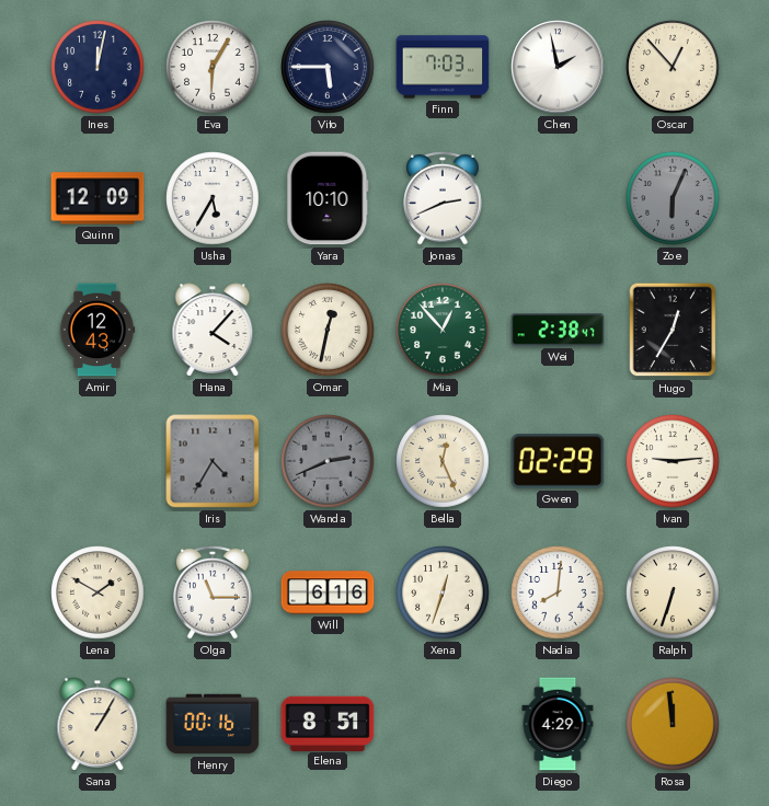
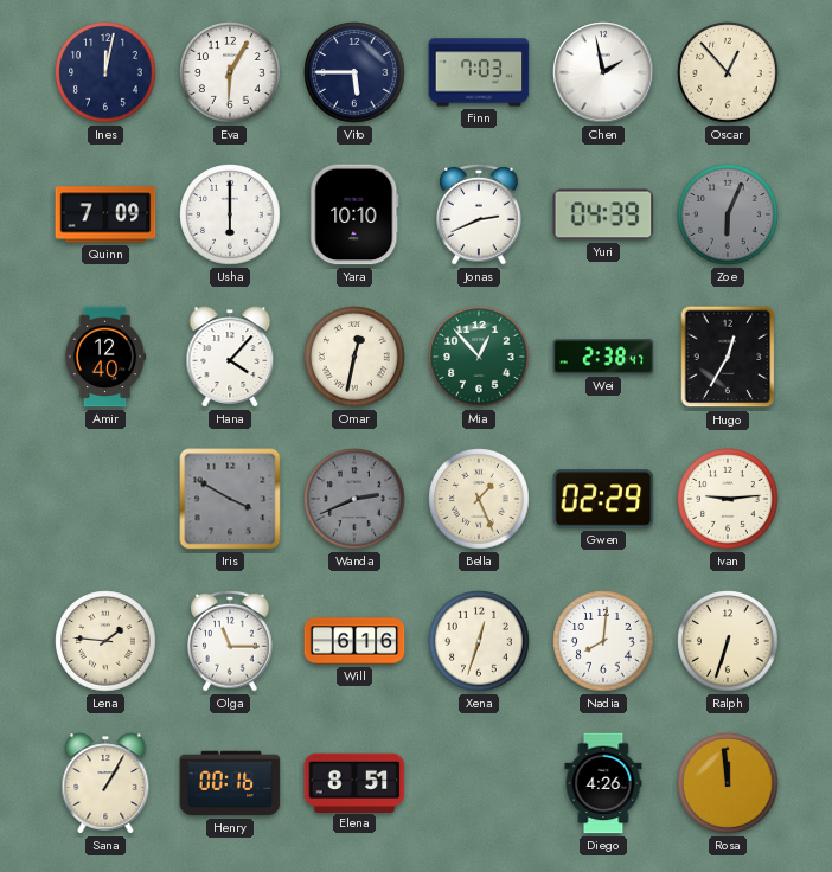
Quinn: 12:09 -> 7:09 (105, 214)
Usha: 5:35 -> 6:00 (230, 214)
Yuri: none -> 04:39 (603, 214)
Amir: 12:43 -> 12:40 (105, 357)
Iris: 4:35 -> 3:50 (230, 499)
Bella: 12:26 -> 1:26 (479, 499)
Lena: 1:50 -> 1:46 (105, 641)
Diego: 4:29 -> 4:26 (603, 783)
